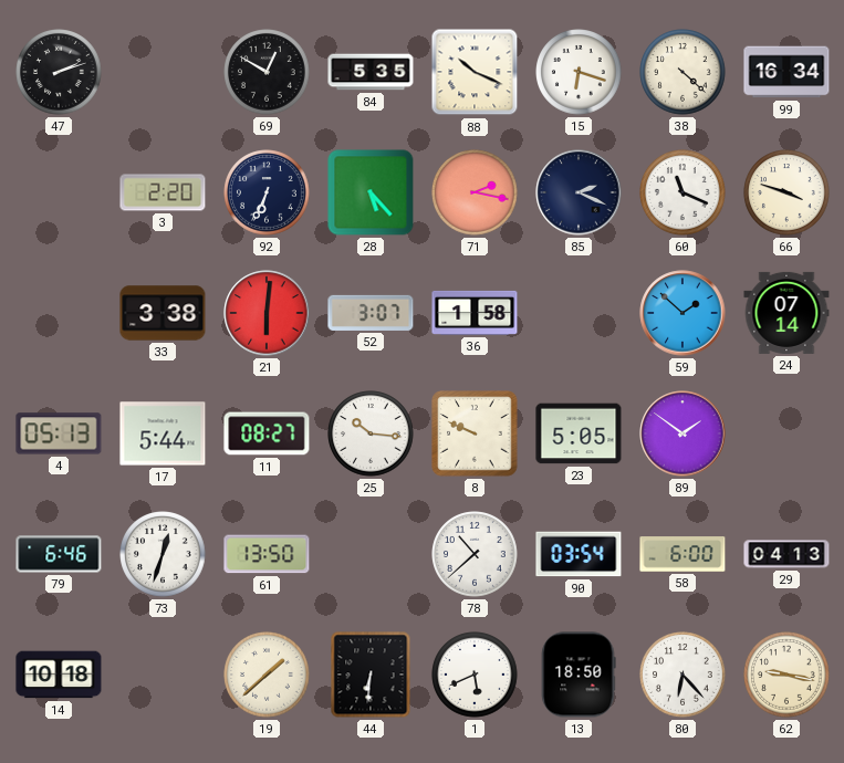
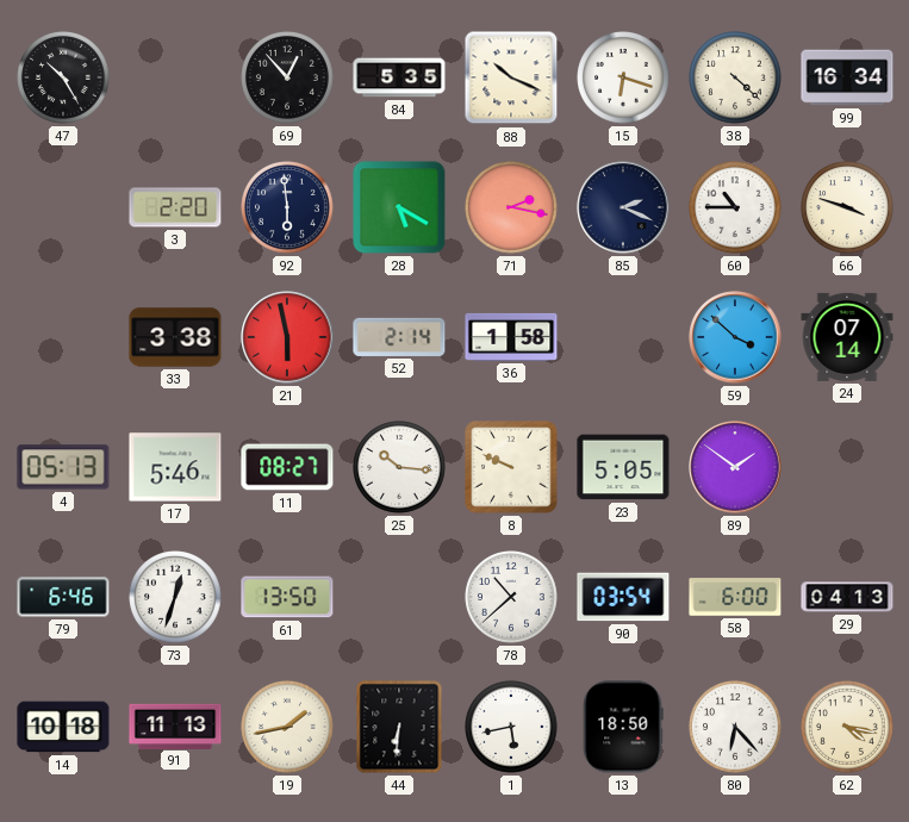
47: 2:12 -> 10:25 (63, 77)
69: 12:50 -> 12:53 (287, 77)
92: 6:34 -> 5:59 (287, 207)
28: 5:23 -> 5:20 (399, 207)
60: 11:19 -> 10:45 (735, 207)
21: 6:01 -> 5:58 (287, 337)
52: 3:07 -> 2:14 (399, 337)
59: 1:52 -> 3:52 (735, 337)
17: 5:44 -> 5:46 (175, 467)
91: none -> 11:13 (175, 726)
19: 1:38 -> 1:43 (287, 727)
1: 5:41 -> 5:43 (511, 727)
62: 9:17 -> 4:17 (847, 727)
